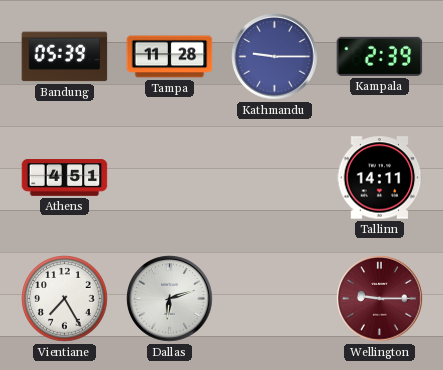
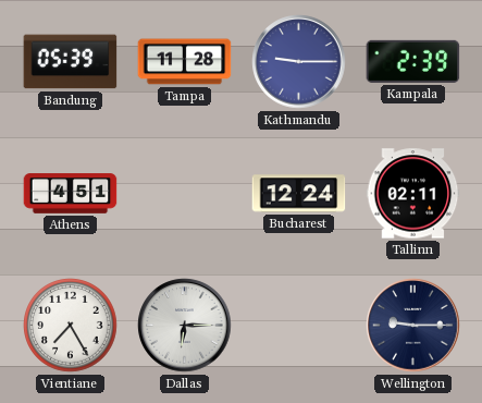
Bucharest: none -> 12:24 (299, 194)
Tallinn: 14:11 -> 02:11 (413, 194)
Dallas: 6:12 -> 6:15 (185, 326)
Wellington dial: burgundy -> navy (413, 326)
